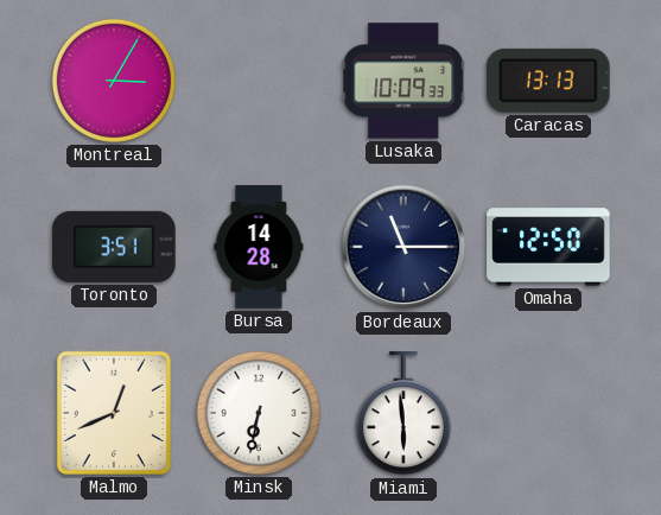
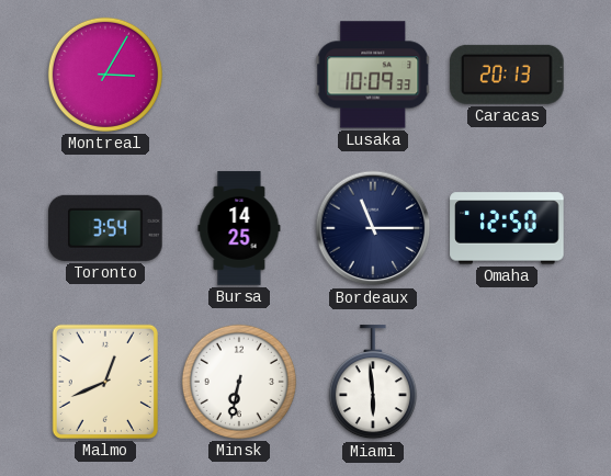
Caracas: 13:13 -> 20:13 (507, 75)
Toronto: 3:51 -> 3:54 (105, 228)
Bursa: 14:28 -> 14:25 (239, 228)
